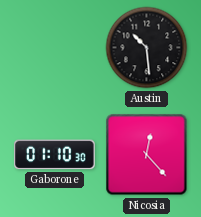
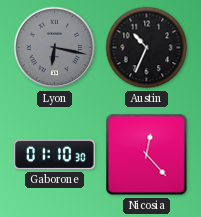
Lyon: none -> 6:17 (55, 48)
Austin: 10:29 -> 10:34 (147, 48)
